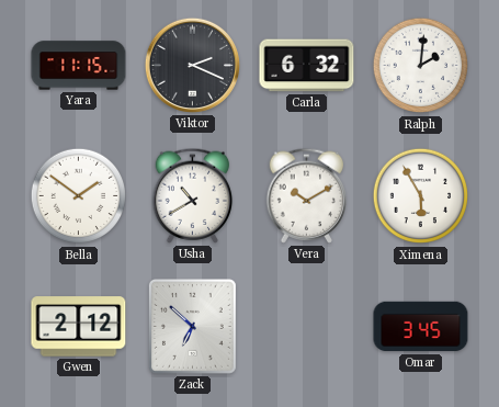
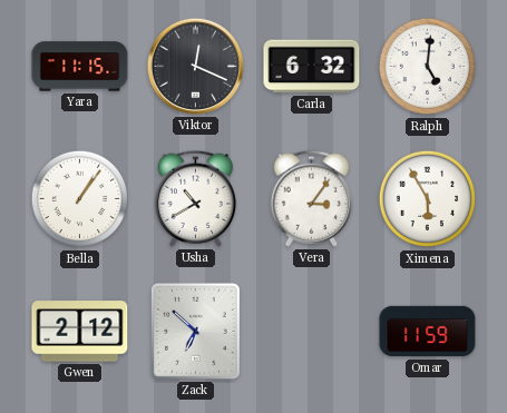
Viktor: 2:19 -> 12:19 (195, 66)
Ralph: 2:01 -> 5:01 (428, 67)
Bella: 1:51 -> 1:06 (80, 199)
Vera: 10:10 -> 3:06 (312, 198)
Omar: 3:45 -> 11:59 (428, 332)
